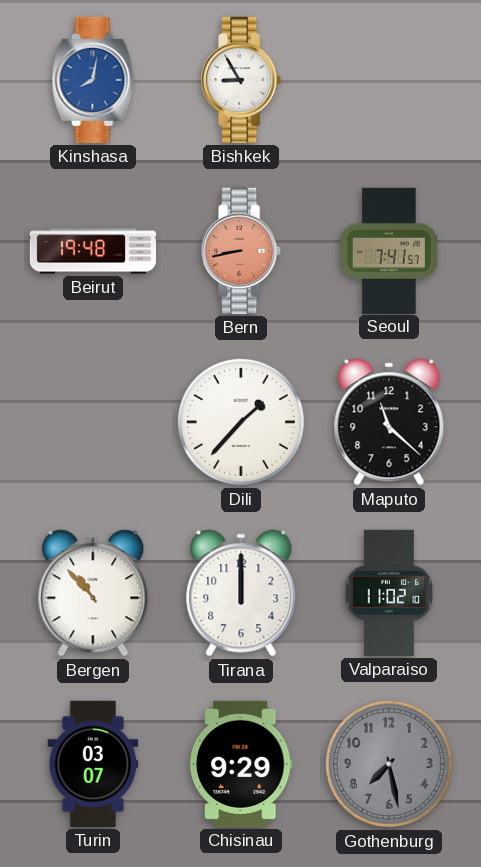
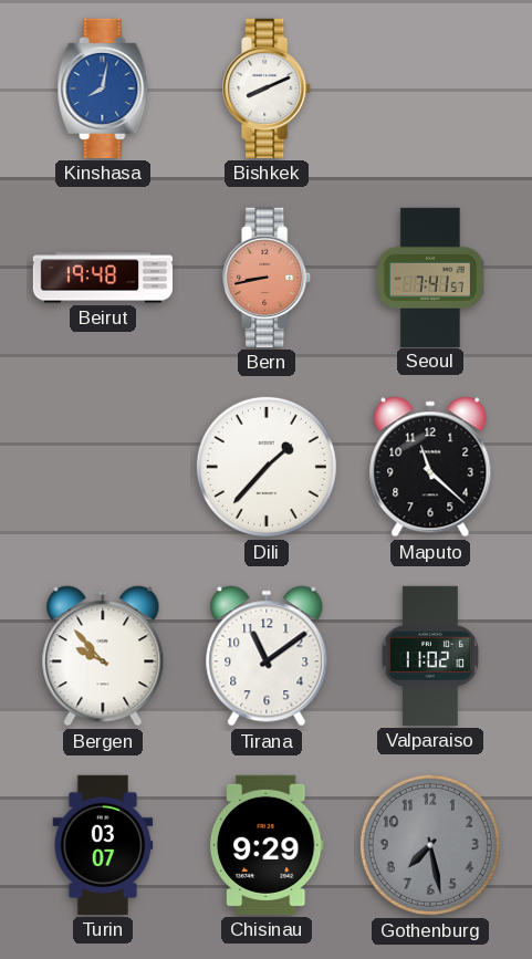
Bishkek: 8:55 -> 8:11 (268, 88)
Bergen: 10:53 -> 9:53 (103, 656)
Tirana: 12:00 -> 11:09 (267, 656)
